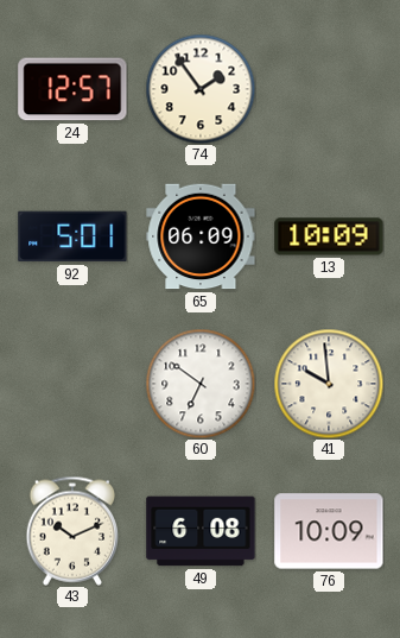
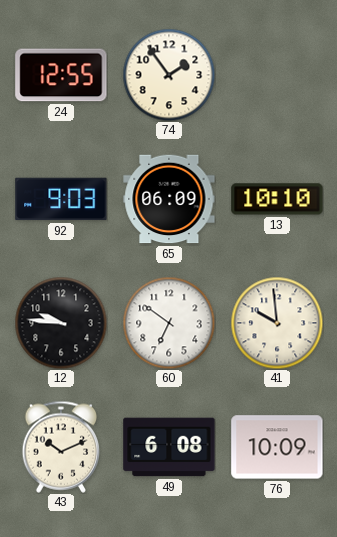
24: 12:57 -> 12:55 (61, 75)
92: 5:01 -> 9:03 (61, 199)
13: 10:09 -> 10:10 (277, 199)
12: none -> 9:46 (61, 323)
